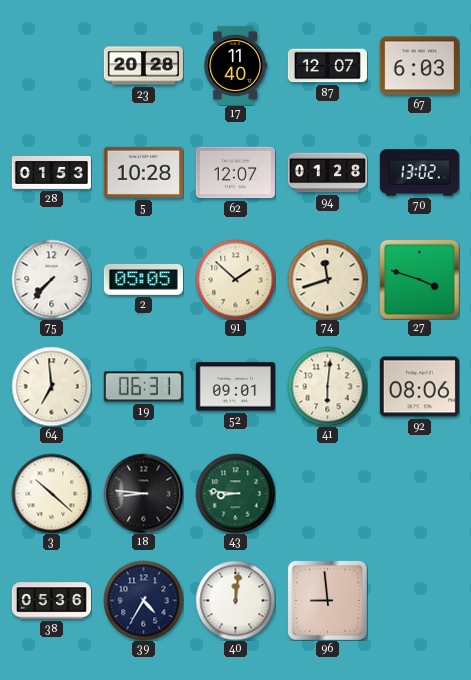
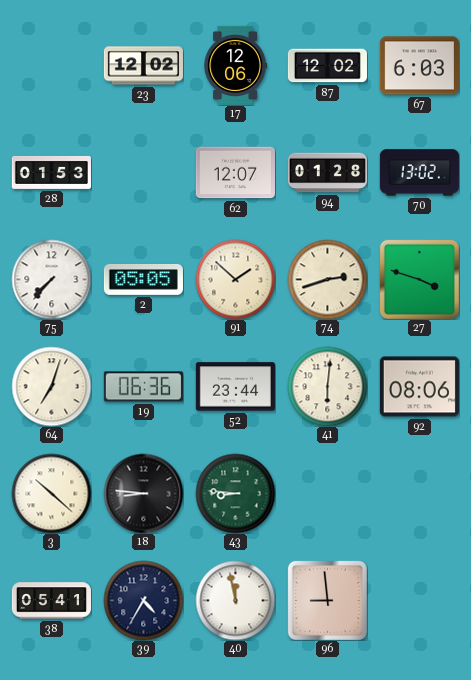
23: 20:28 -> 12:02 (143, 66)
17: 11:40 -> 12:06 (235, 65)
87: 12:07 -> 12:02 (327, 66)
5: 10:28 -> none (143, 172)
74: 11:42 -> 2:42 (327, 279)
64: 6:59 -> 7:03 (51, 386)
19: 06:31 -> 06:36 (143, 387)
52: 09:01 -> 23:44 (235, 387)
38: 05:36 -> 05:41 (51, 601)
40: 12:01 -> 11:58 (235, 600)
